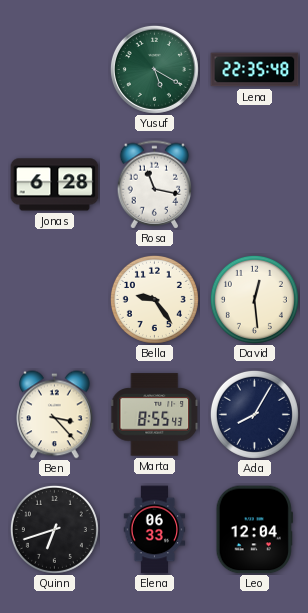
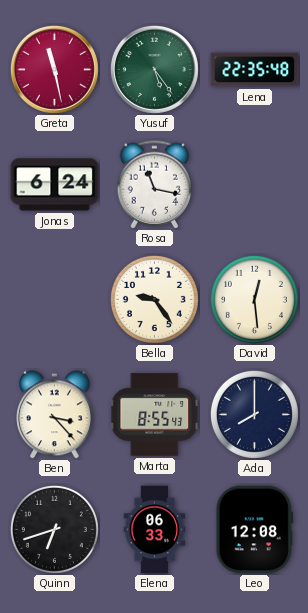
Greta: none -> 11:28 (54, 69)
Yusuf: 5:20 -> 5:24 (154, 69)
Jonas: 6:28 -> 6:24 (55, 185)
Ada: 8:05 -> 8:00 (254, 414)
Leo: 12:04 -> 12:08 (254, 530)
